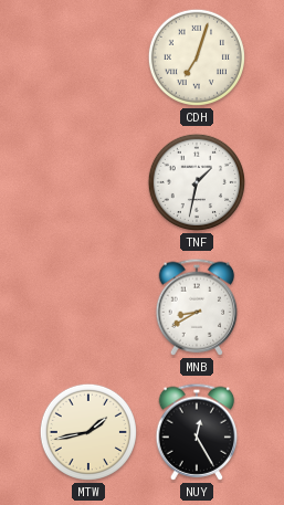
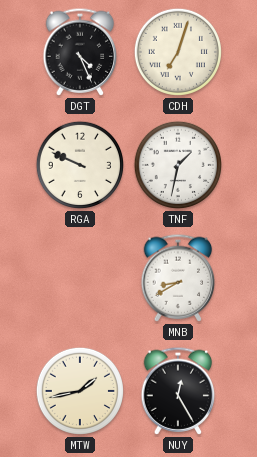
DGT: none -> 4:26 (80, 52)
RGA: none -> 9:49 (80, 165)
